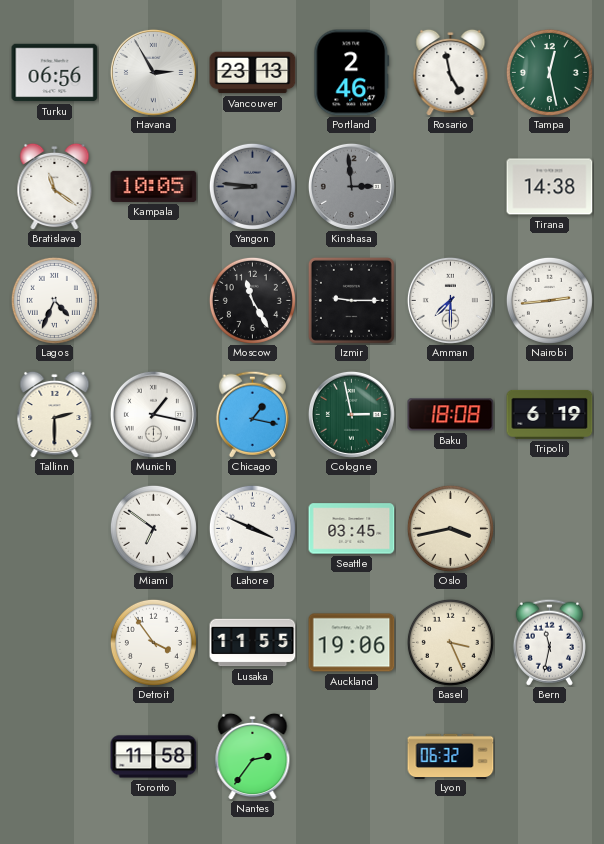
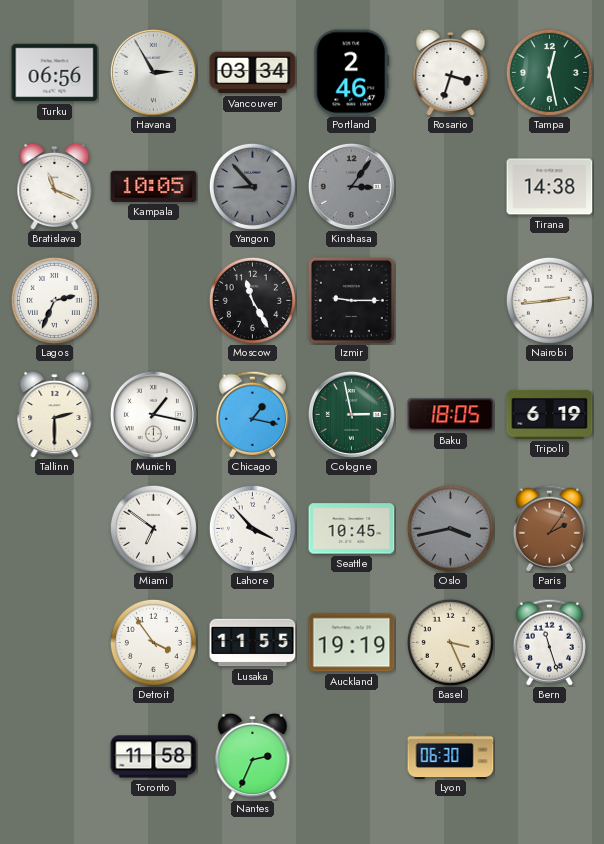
Vancouver: 23:13 -> 03:34 (253, 73)
Rosario: 4:58 -> 3:33 (451, 72)
Bratislava: 11:21 -> 11:19 (55, 186)
Yangon: 8:46 -> 8:53 (252, 186)
Kinshasa: 2:59 -> 3:06 (351, 186)
Lagos: 4:34 -> 2:34 (54, 300)
Amman: 7:30 -> none (450, 300)
Baku: 18:08 -> 18:05 (451, 415)
Lahore: 3:49 -> 3:53 (252, 528)
Seattle: 03:45 -> 10:45 (352, 529)
Oslo dial: cream -> grey (450, 528)
Paris: none -> 2:06 (549, 528)
Auckland: 19:06 -> 19:19 (352, 643)
Bern: 11:32 -> 11:27 (549, 642)
Nantes: 2:36 -> 2:34 (253, 756)
Lyon: 06:32 -> 06:30 (451, 756)
